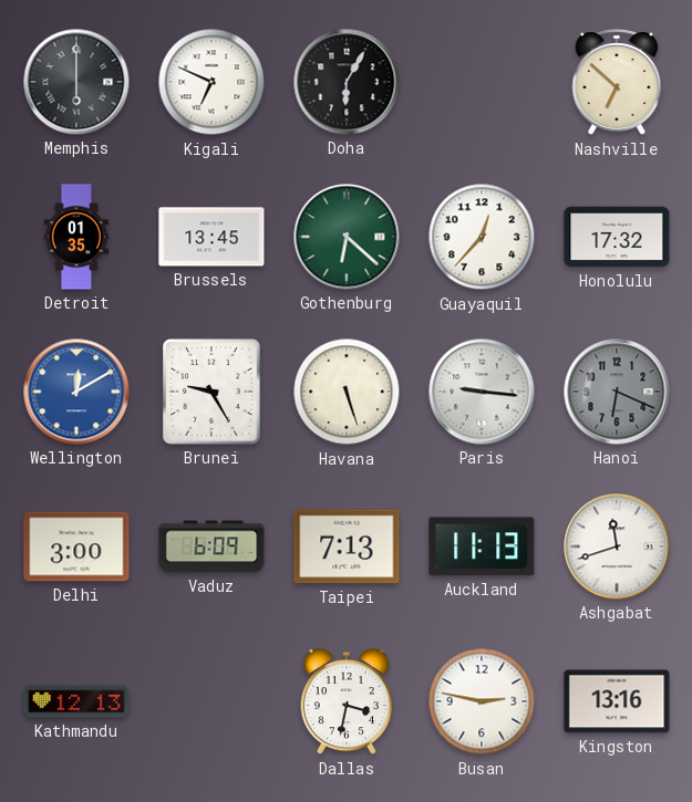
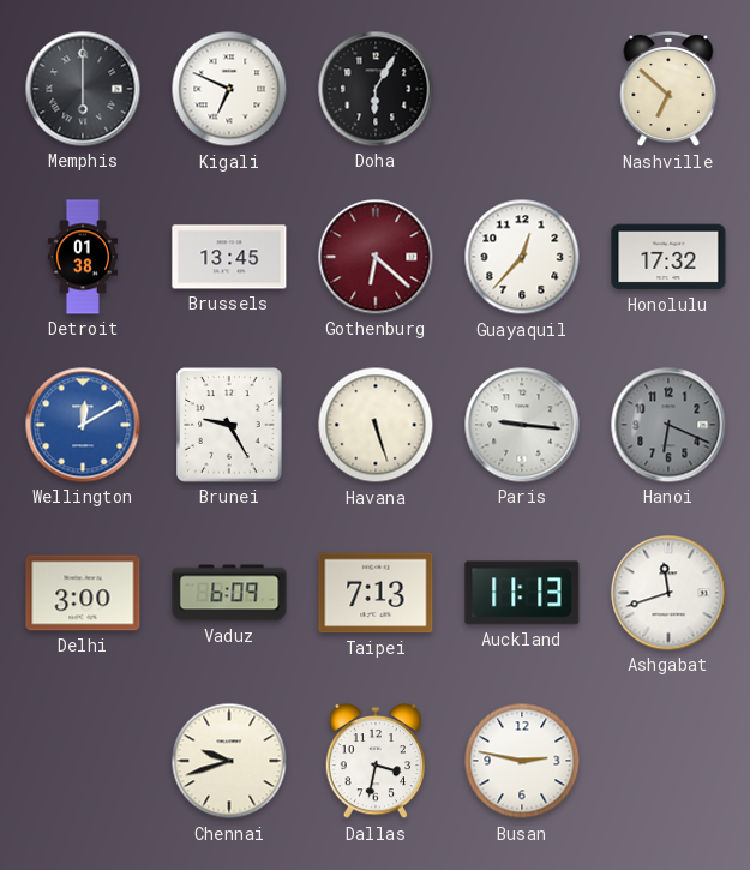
Detroit: 01:35 -> 01:38 (83, 257)
Gothenburg dial: green -> burgundy (376, 257)
Kathmandu: 12:13 -> none (76, 701)
Chennai: none -> 9:42 (229, 761)
Kingston: 13:16 -> none (617, 701)
